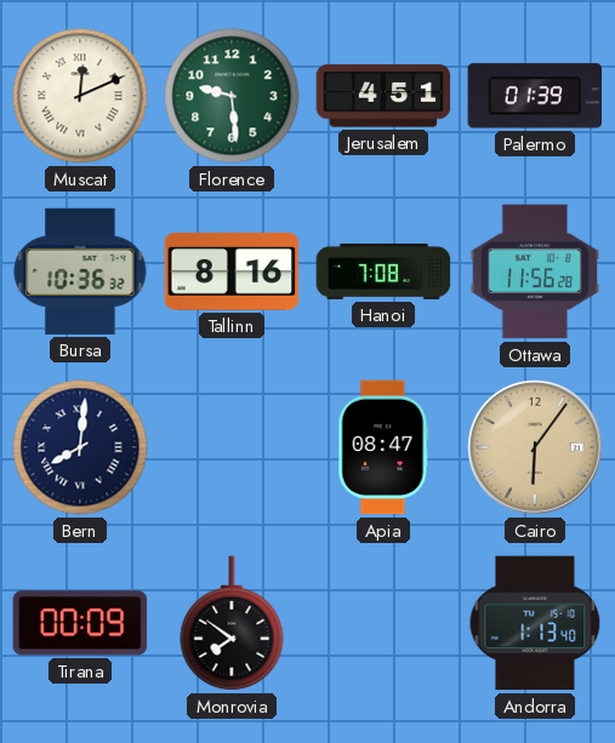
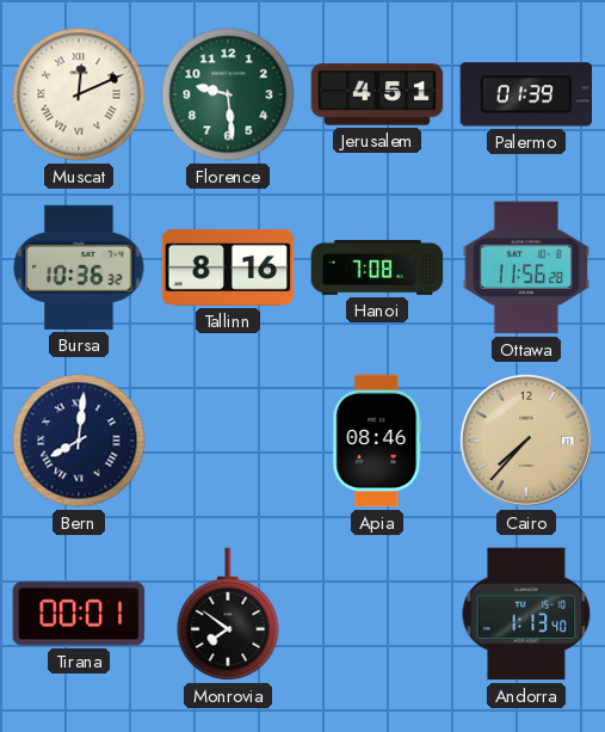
Apia: 08:47 -> 08:46 (377, 441)
Cairo: 6:06 -> 7:37 (527, 442)
Tirana: 00:09 -> 00:01 (79, 614)
